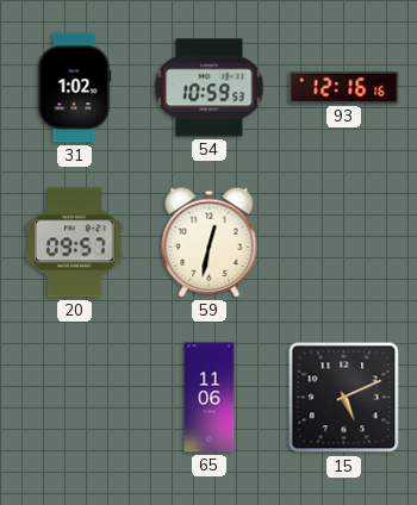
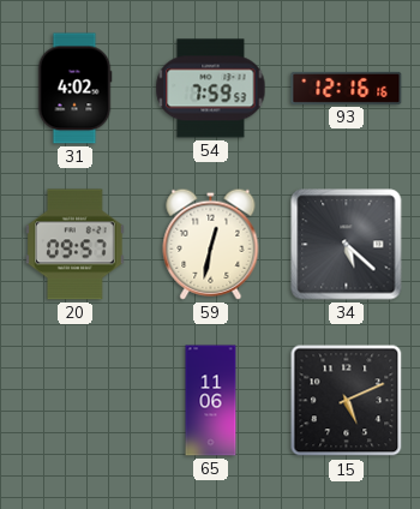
31: 1:02 -> 4:02 (74, 89)
54: 10:59 -> 7:59 (211, 89)
34: none -> 5:22 (347, 245)
